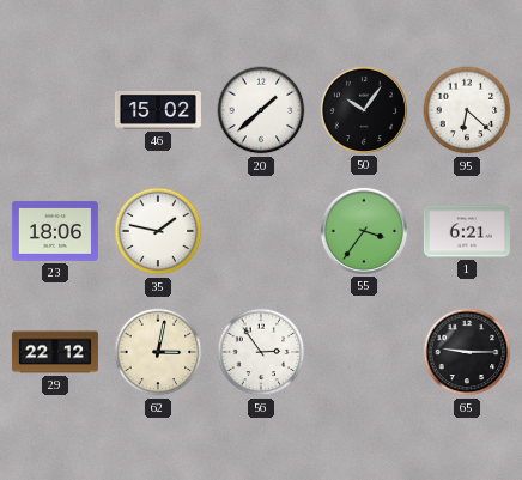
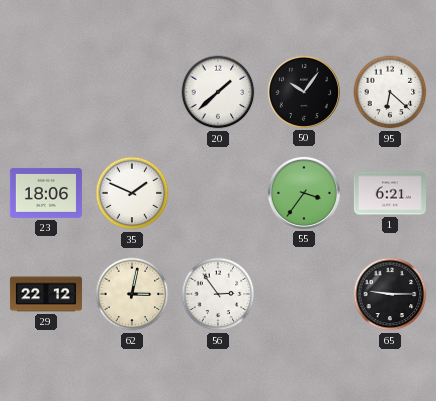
46: 15:02 -> none (158, 111)
35: 1:47 -> 1:49 (132, 193)
